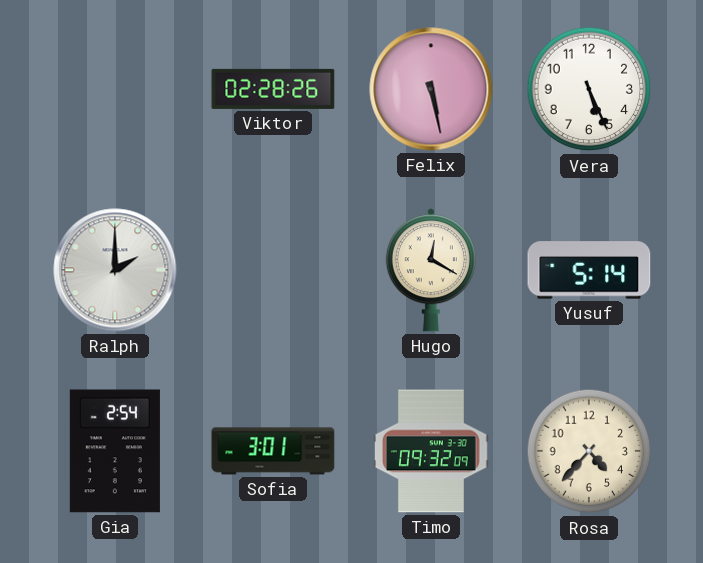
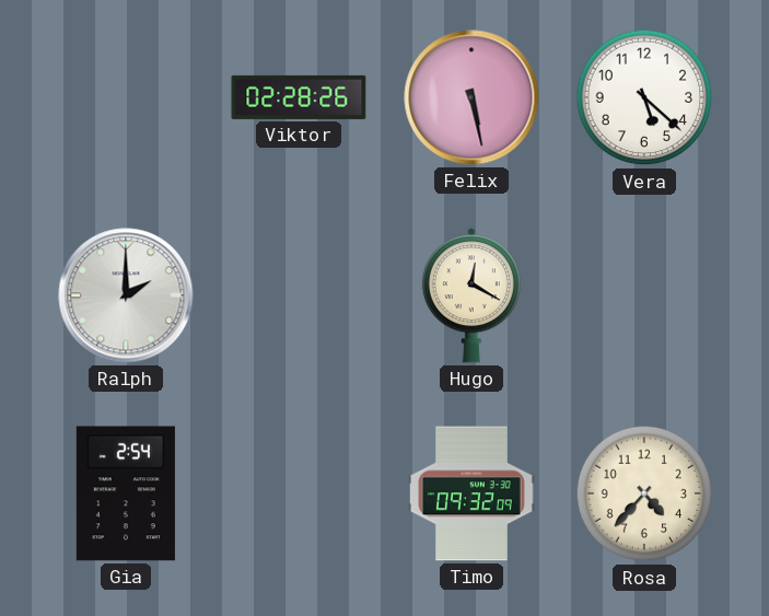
Vera: 5:26 -> 5:22 (644, 97)
Yusuf: 5:14 -> none (589, 270)
Sofia: 3:01 -> none (273, 451)
